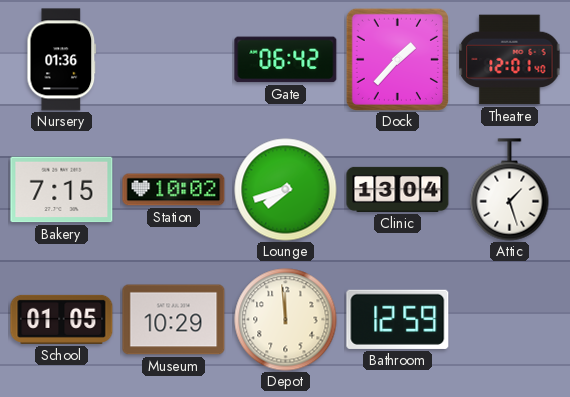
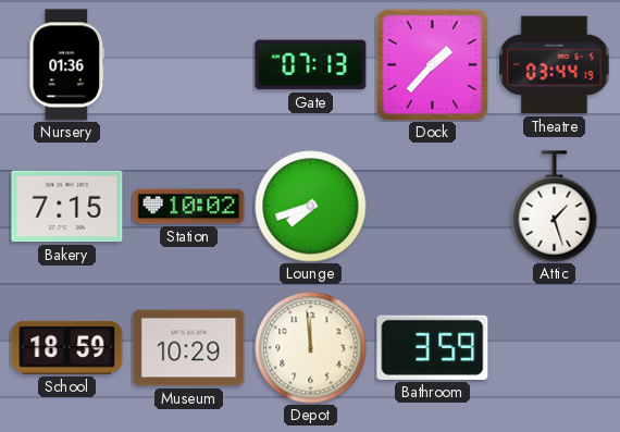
Gate: 06:42 -> 07:13 (311, 65)
Theatre: 12:01 -> 03:44 (555, 65)
Clinic: 13:04 -> none (398, 189)
School: 01:05 -> 18:59 (67, 347)
Bathroom: 12:59 -> 3:59 (433, 347)
